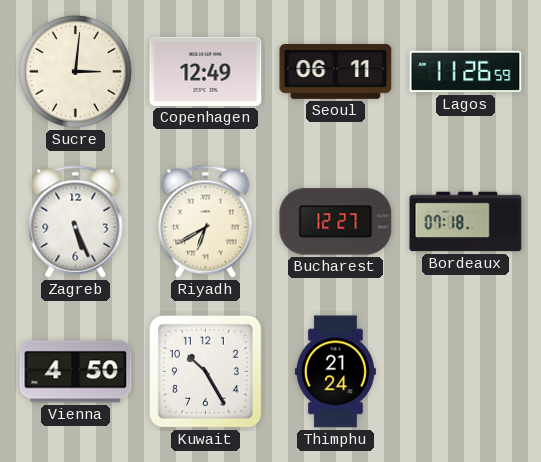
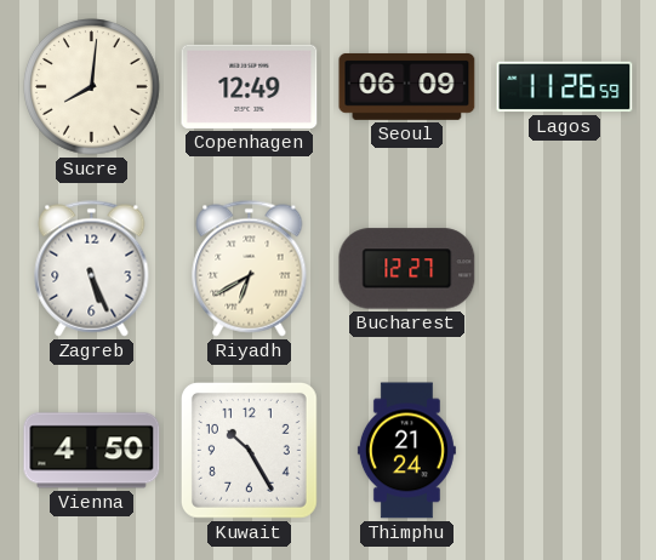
Sucre: 3:01 -> 8:01 (92, 87)
Seoul: 06:11 -> 06:09 (407, 86)
Bordeaux: 07:18 -> none (466, 222)
